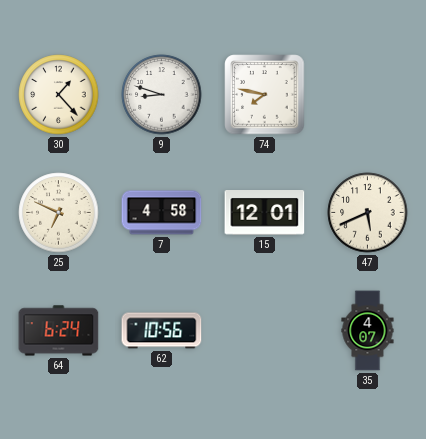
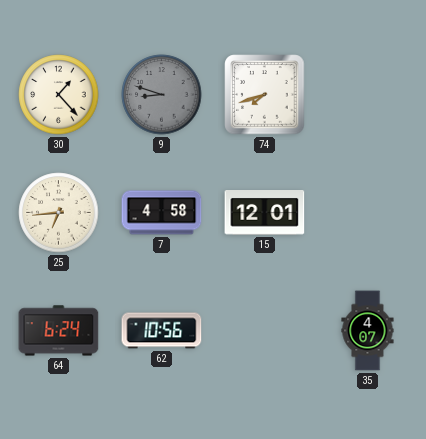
9 dial: white -> grey (162, 95)
74: 7:47 -> 7:42 (265, 95)
25: 6:49 -> 6:44 (59, 213)
47: 5:41 -> none (368, 213)
